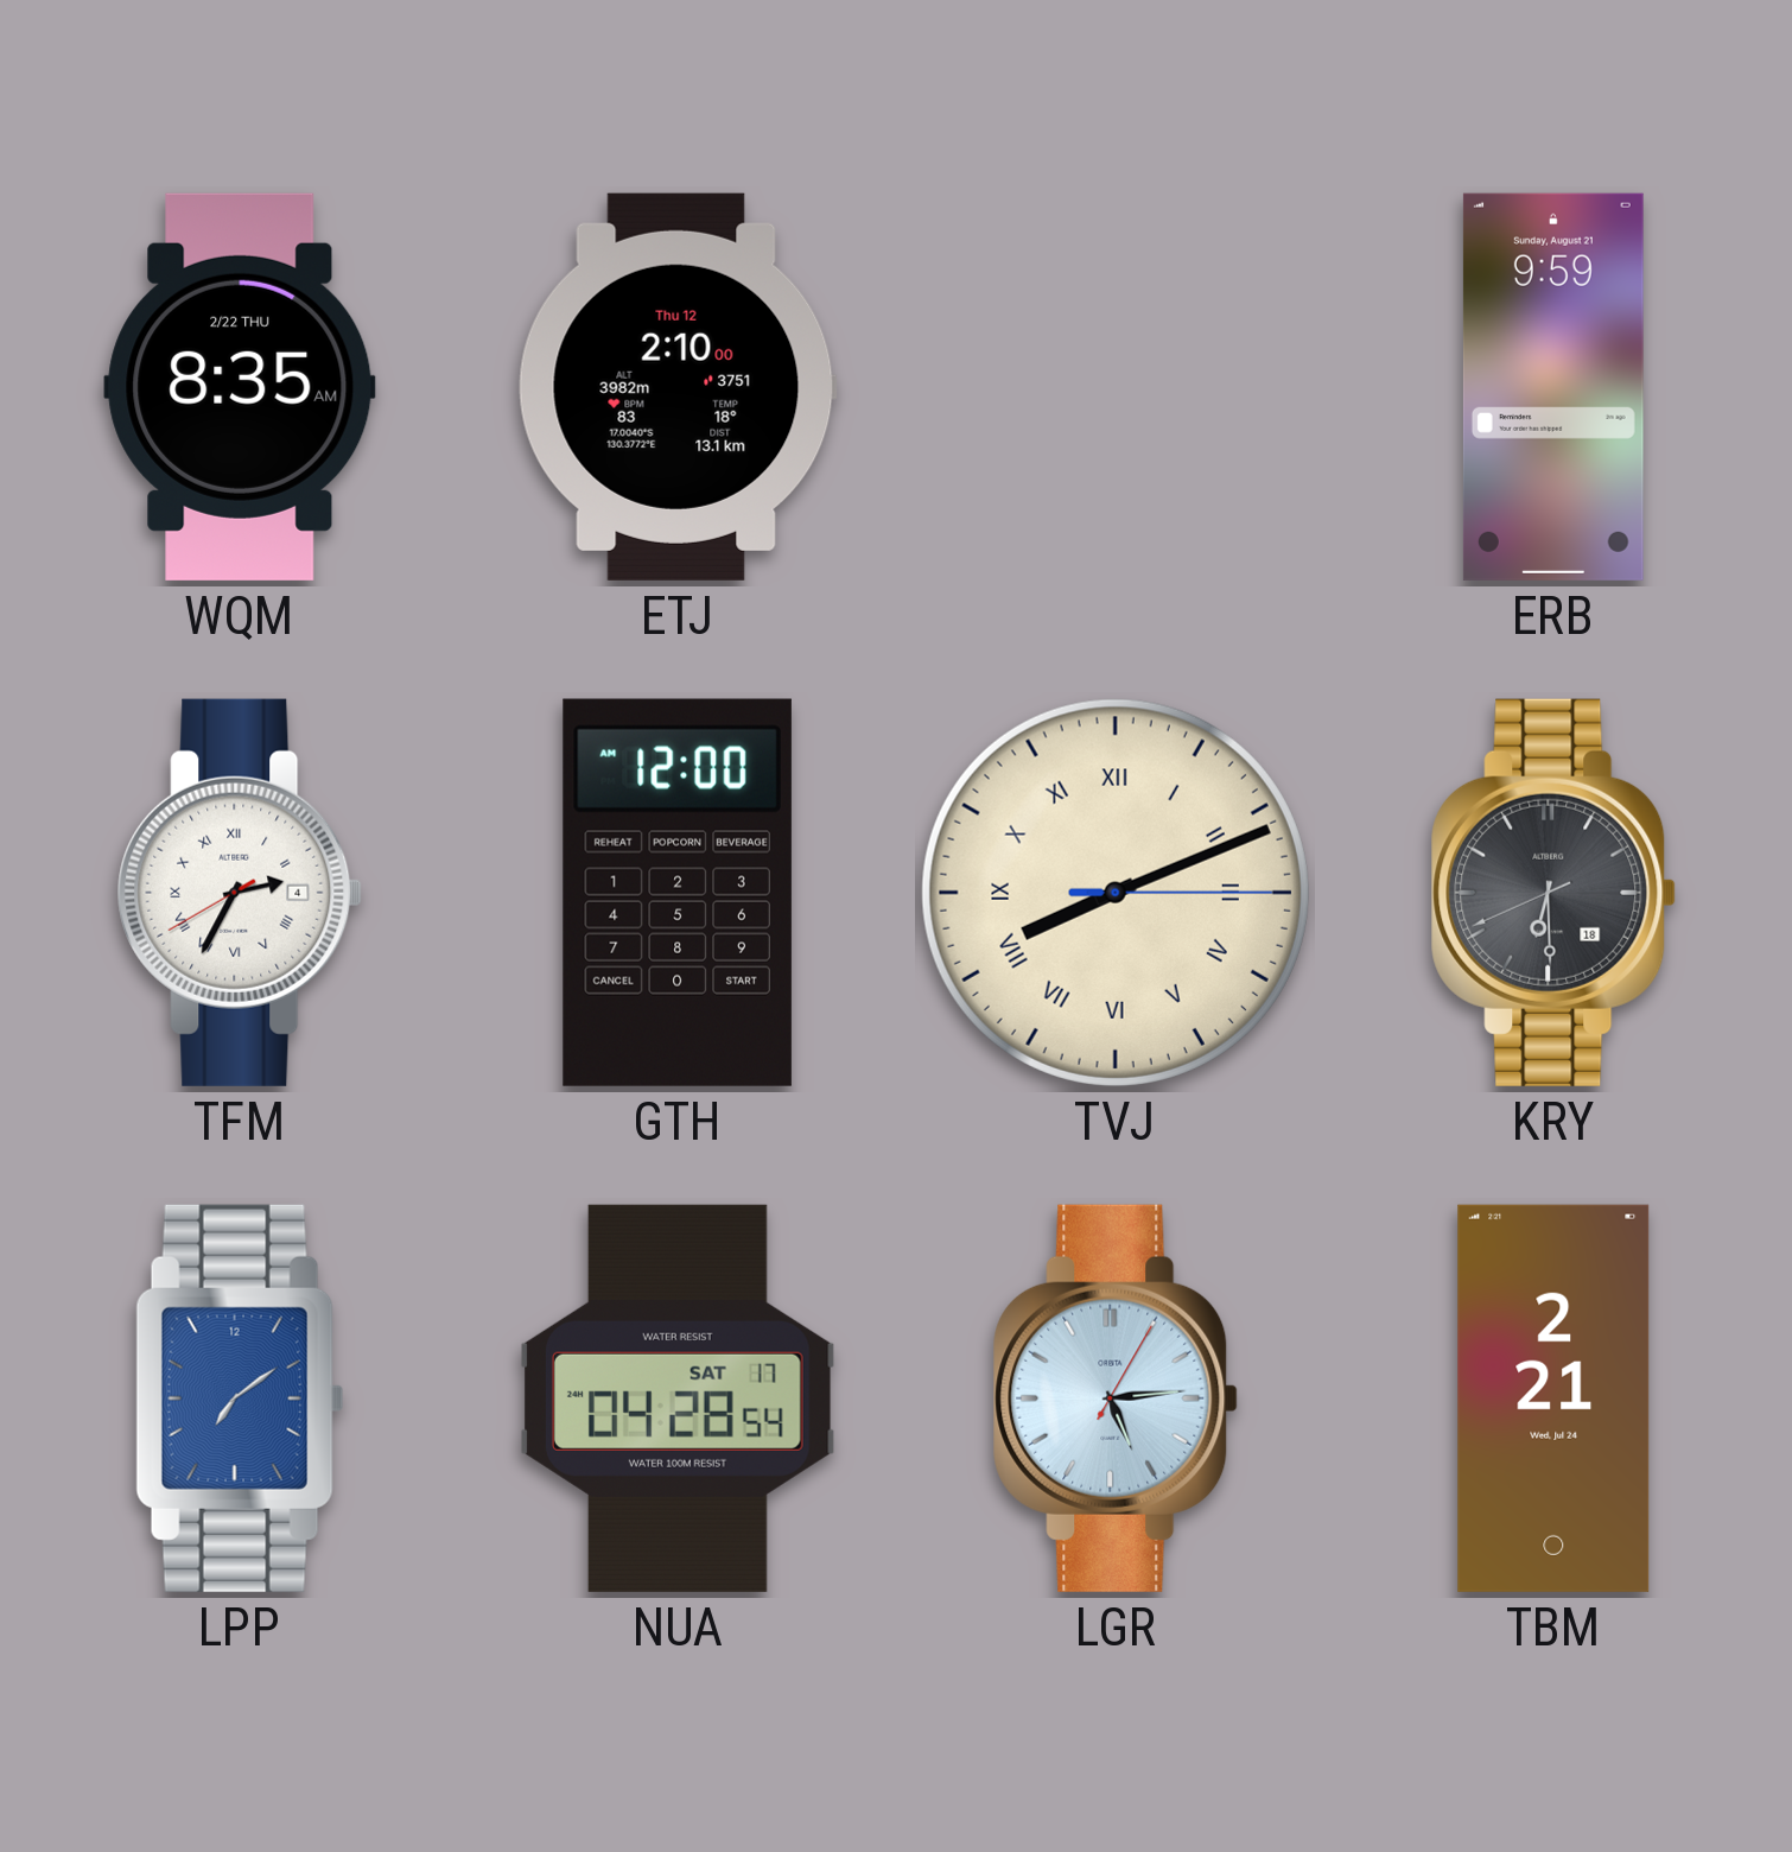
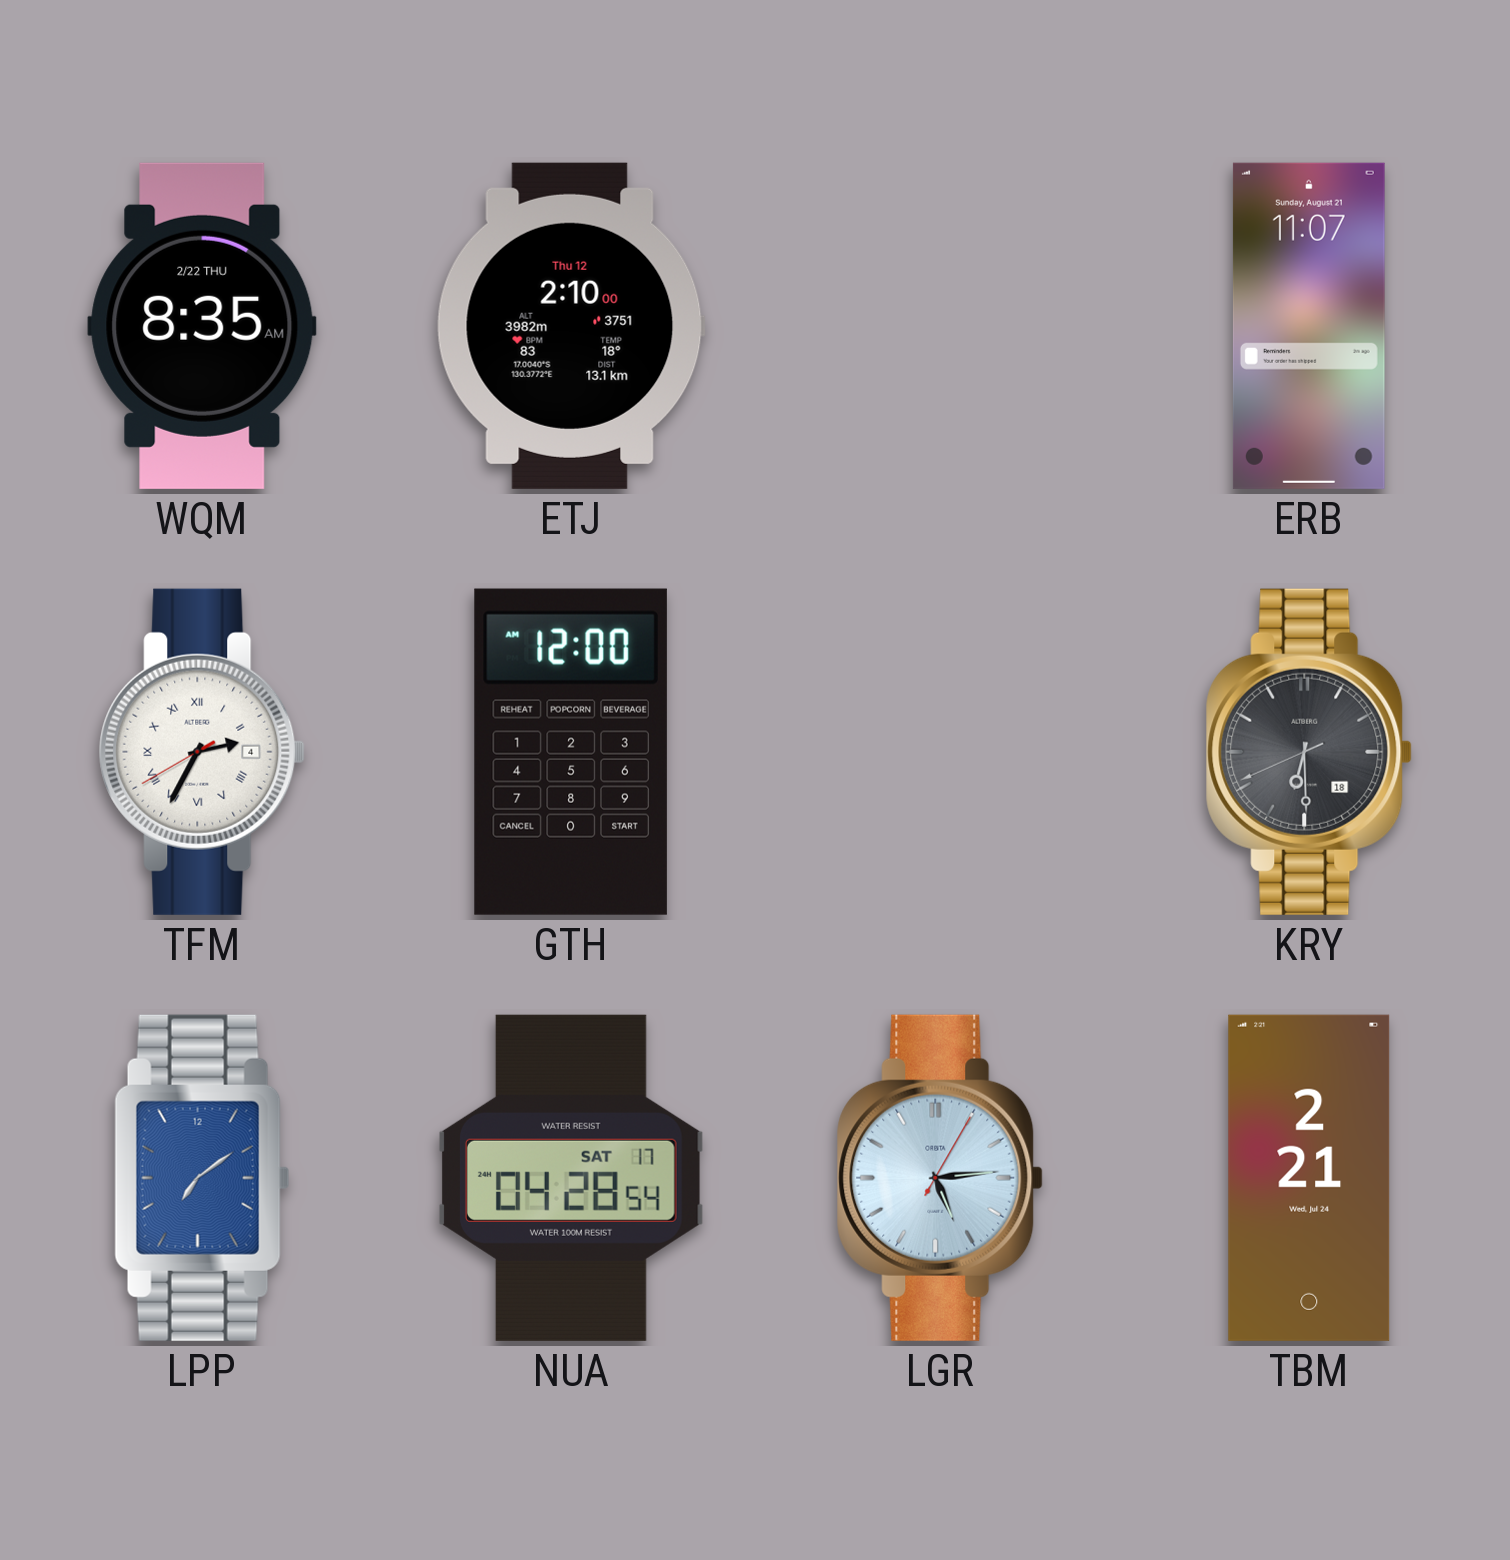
ERB: 9:59 -> 11:07 (1309, 326)
TVJ: 8:11 -> none (1116, 893)
